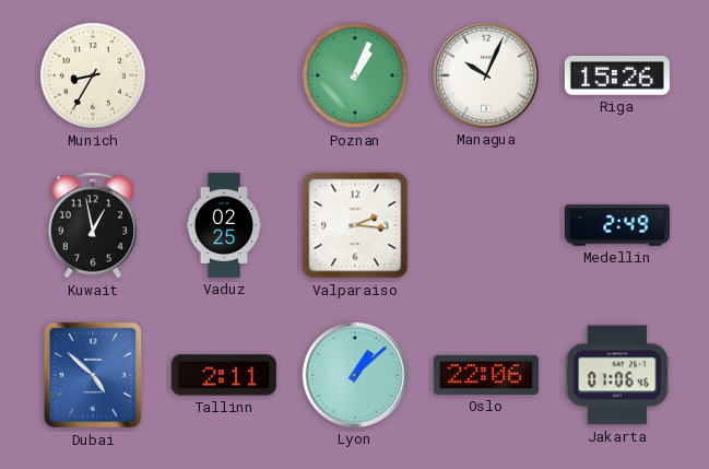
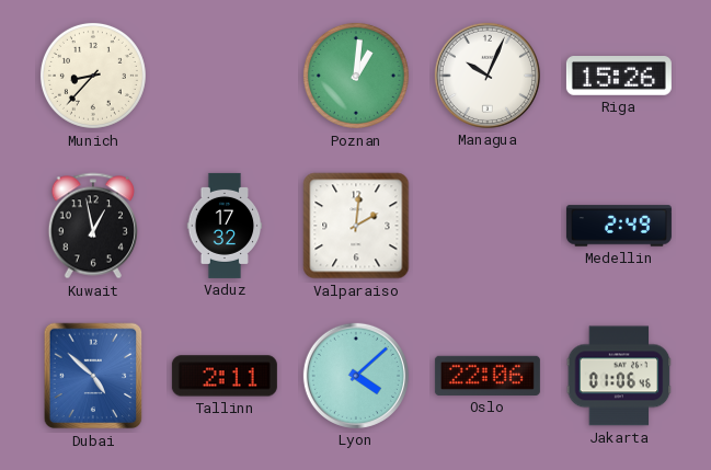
Munich: 8:35 -> 8:37 (93, 76)
Poznan: 1:04 -> 1:01 (356, 76)
Vaduz: 02:25 -> 17:32 (225, 226)
Valparaiso: 2:16 -> 2:01 (356, 226)
Lyon: 1:08 -> 4:08 (356, 376)
